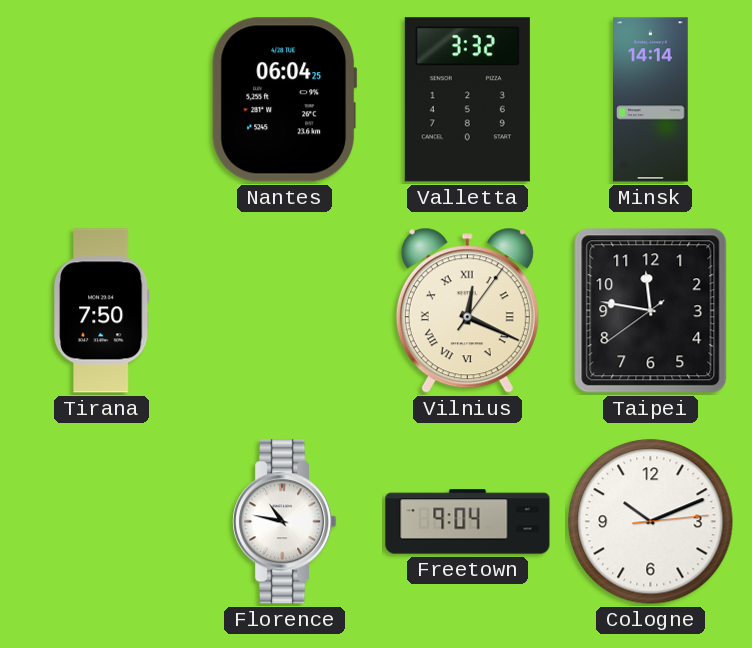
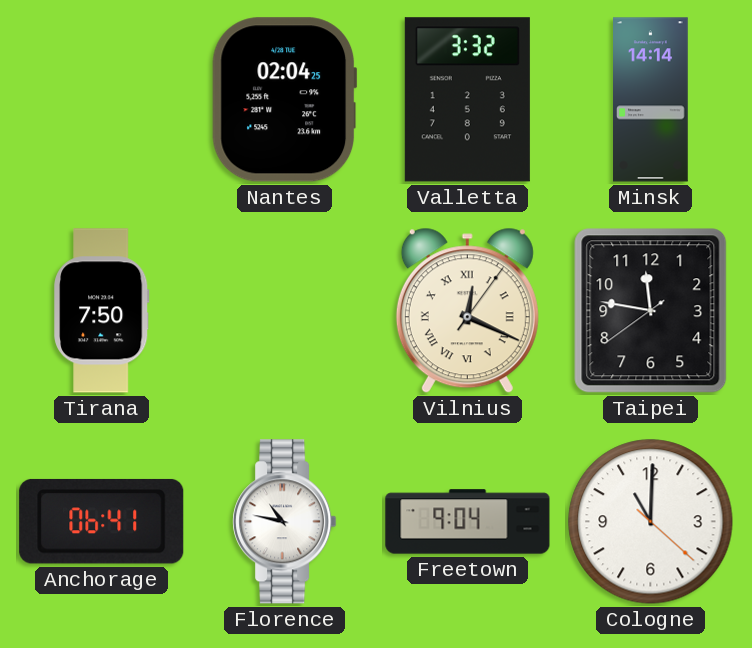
Nantes: 06:04 -> 02:04 (285, 100)
Anchorage: none -> 06:41 (102, 521)
Cologne: 10:11 -> 11:00 (651, 522)
